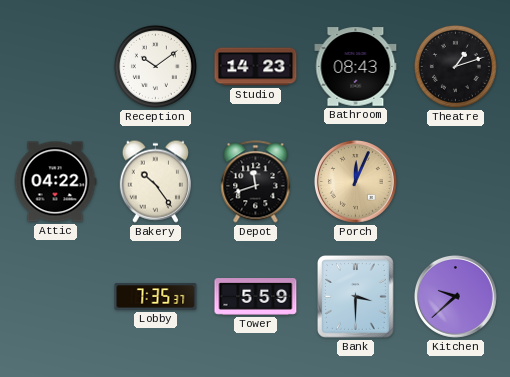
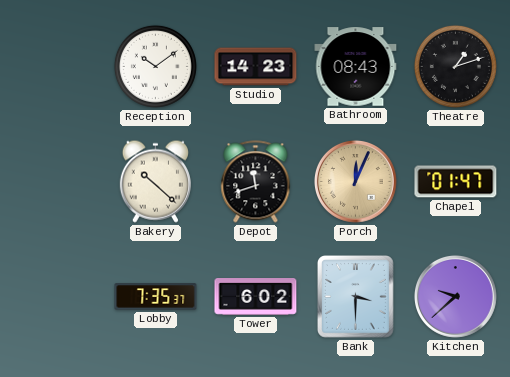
Attic: 04:22 -> none (55, 182)
Bakery: 10:24 -> 10:22 (155, 181)
Chapel: none -> 01:47 (456, 182)
Tower: 5:59 -> 6:02 (256, 297)
